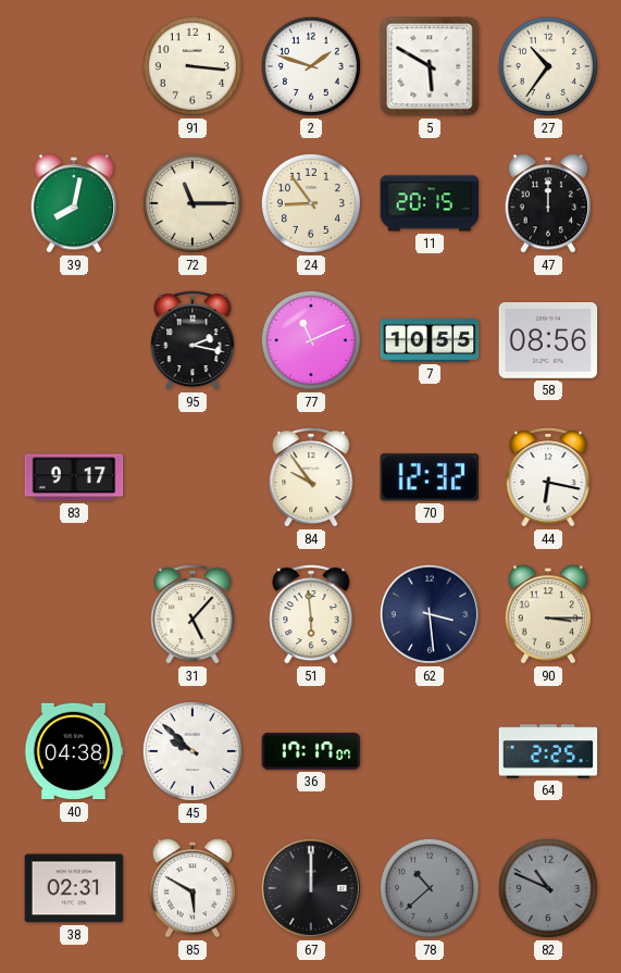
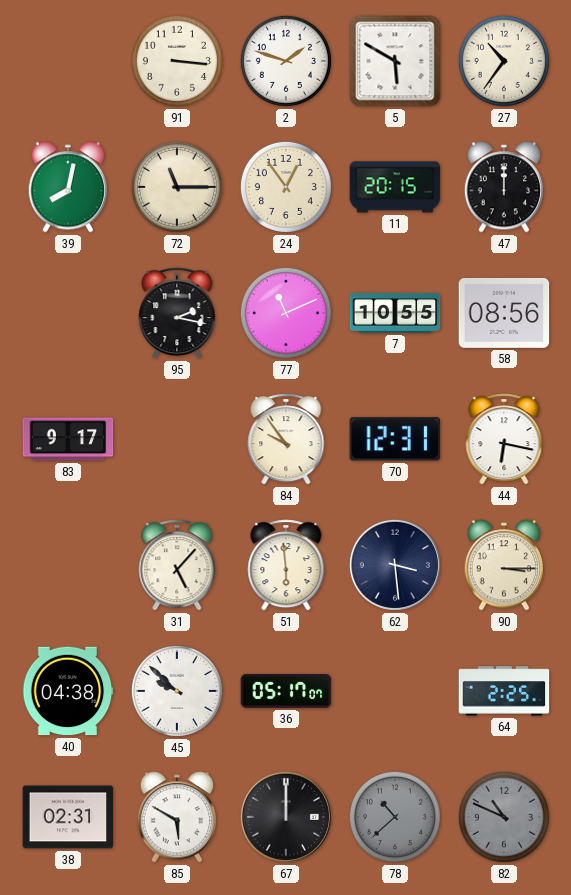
24: 8:54 -> 12:54 (286, 187)
70: 12:32 -> 12:31 (395, 439)
36: 17:17 -> 05:17 (286, 691)
